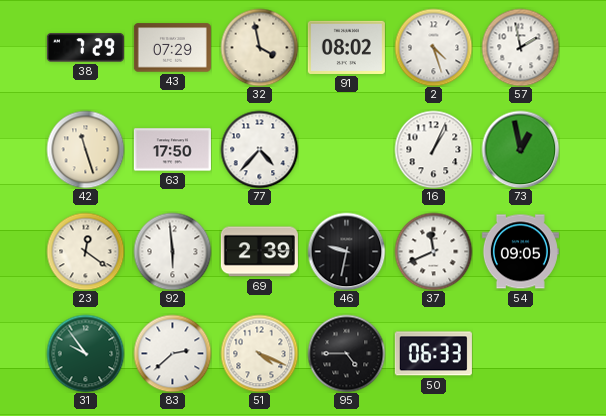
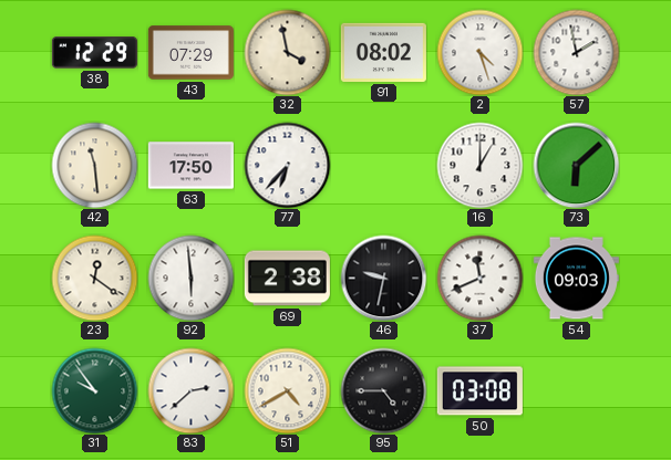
38: 7:29 -> 12:29 (94, 53)
42: 11:27 -> 11:29 (94, 165)
77: 4:37 -> 6:37 (287, 165)
16: 1:04 -> 1:00 (479, 165)
73: 12:58 -> 6:08 (576, 165)
69: 2:39 -> 2:38 (287, 279)
54: 09:05 -> 09:03 (576, 279)
51: 4:19 -> 4:40 (287, 390)
50: 06:33 -> 03:08 (479, 391)
